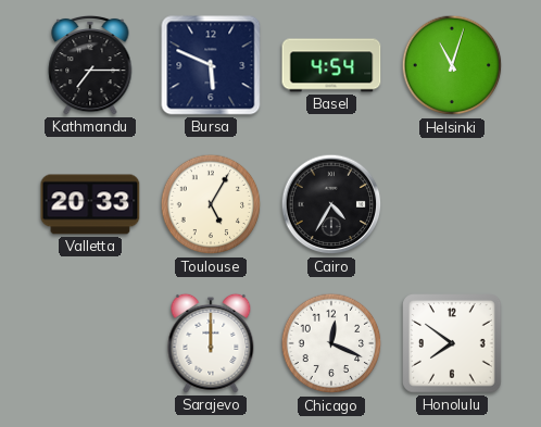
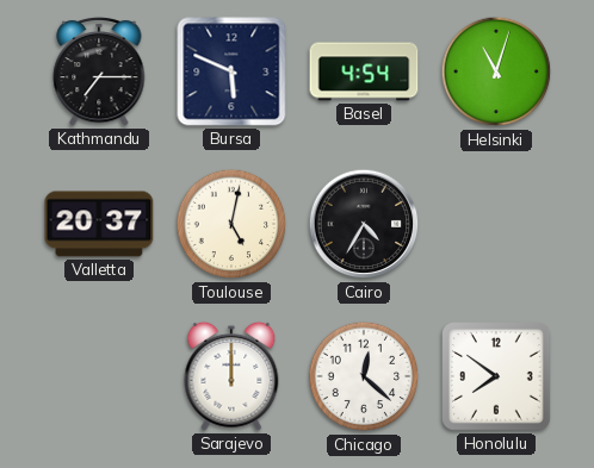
Valletta: 20:33 -> 20:37 (99, 224)
Toulouse: 5:05 -> 5:02 (231, 224)
Chicago: 12:19 -> 12:22 (364, 376)
